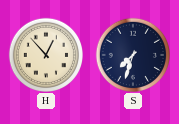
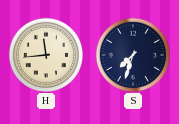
H: 12:53 -> 11:44 (45, 54)
